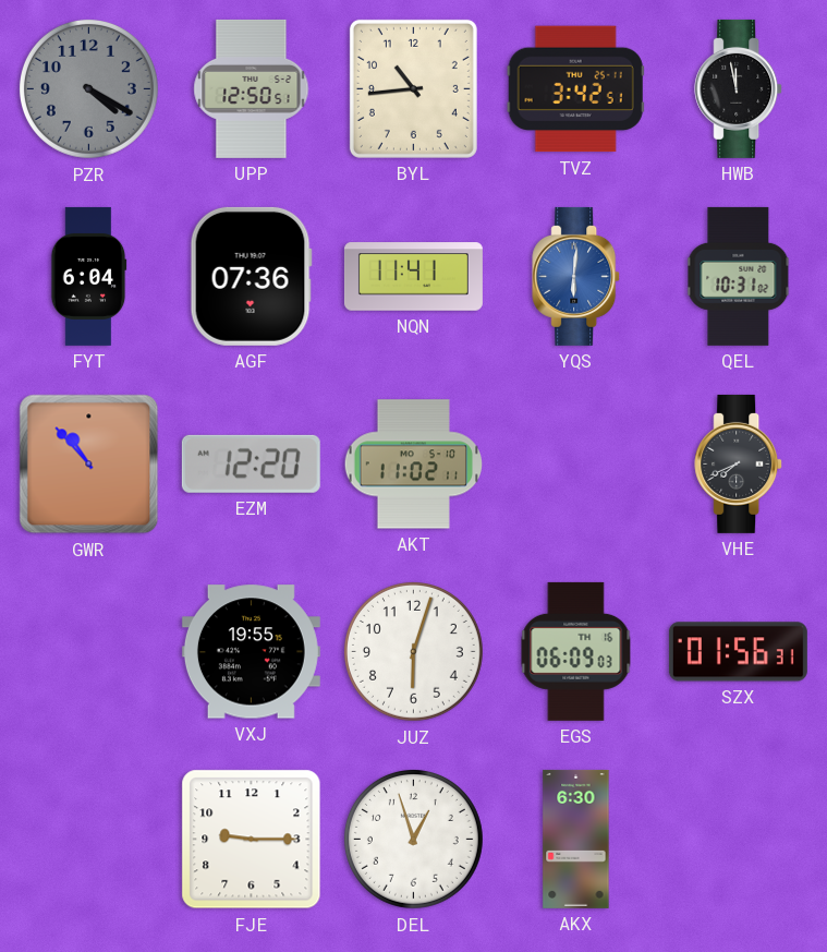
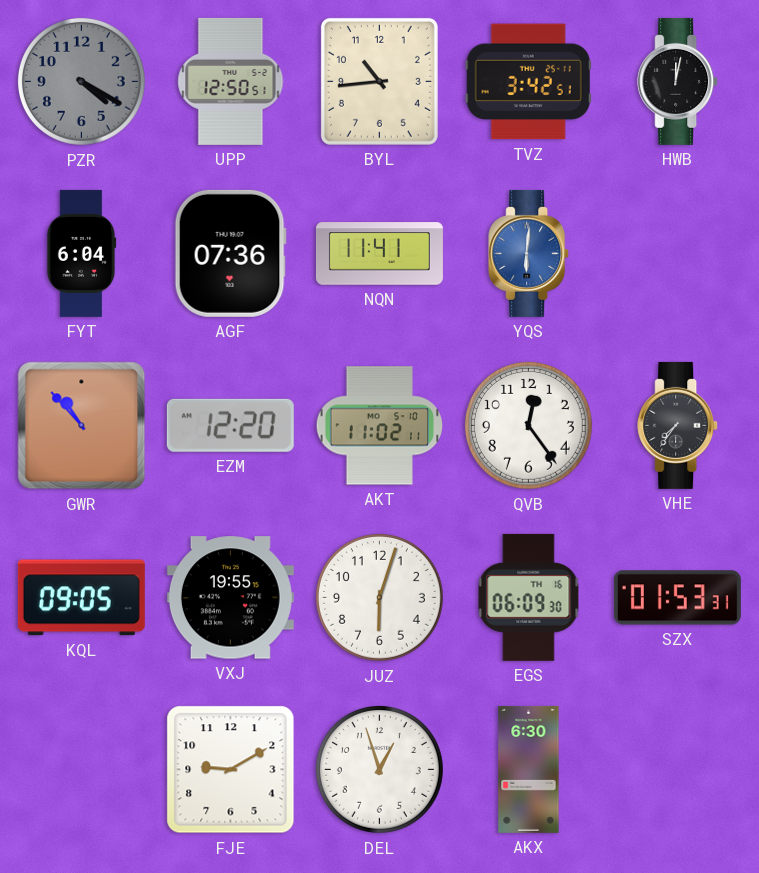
HWB: 11:58 -> 12:02 (678, 81)
QEL: 10:31 -> none (739, 276)
QVB: none -> 12:24 (528, 425)
VHE: 7:41 -> 7:36 (678, 425)
KQL: none -> 09:05 (81, 598)
EGS: 06:09:03 -> 06:09:30 (529, 597)
SZX: 01:56 -> 01:53 (677, 598)
FJE: 9:15 -> 9:10 (231, 770)
